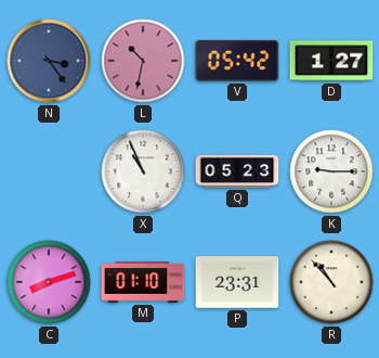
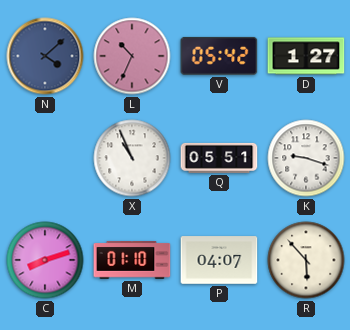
N: 3:24 -> 4:08 (45, 56)
L: 10:32 -> 10:34 (132, 56)
Q: 05:23 -> 05:51 (219, 158)
K: 9:15 -> 9:18 (306, 158)
P: 23:31 -> 04:07 (219, 260)
R: 10:53 -> 5:53 (306, 260)
